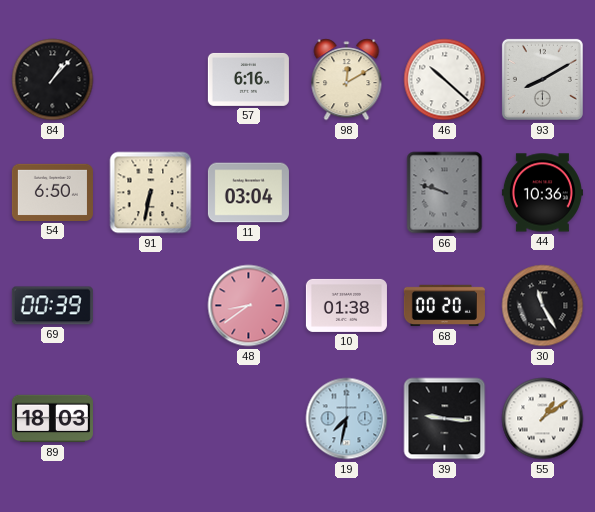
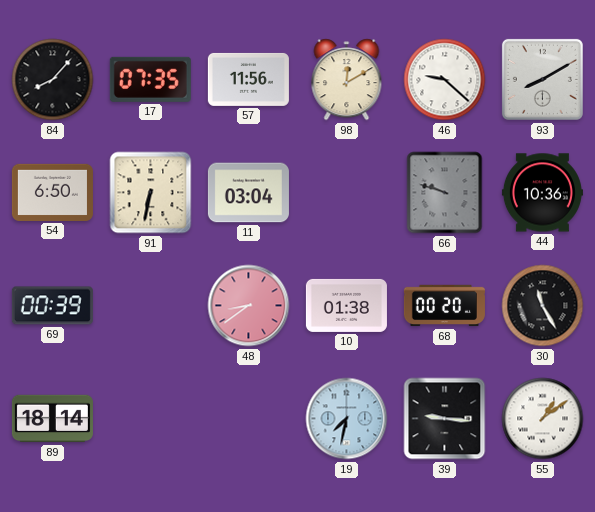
84: 1:07 -> 8:07 (53, 80)
17: none -> 07:35 (150, 79)
57: 6:16 -> 11:56 (248, 79)
46: 10:22 -> 9:22 (445, 80)
89: 18:03 -> 18:14 (52, 419)
